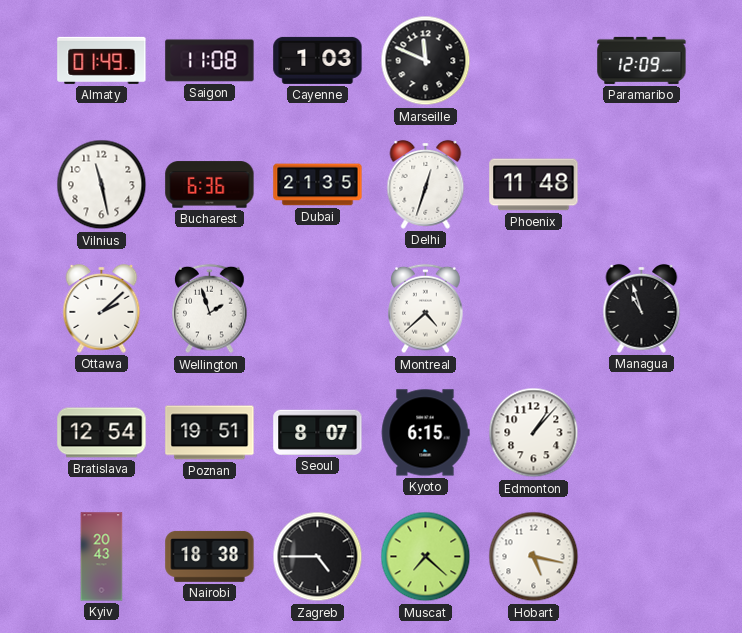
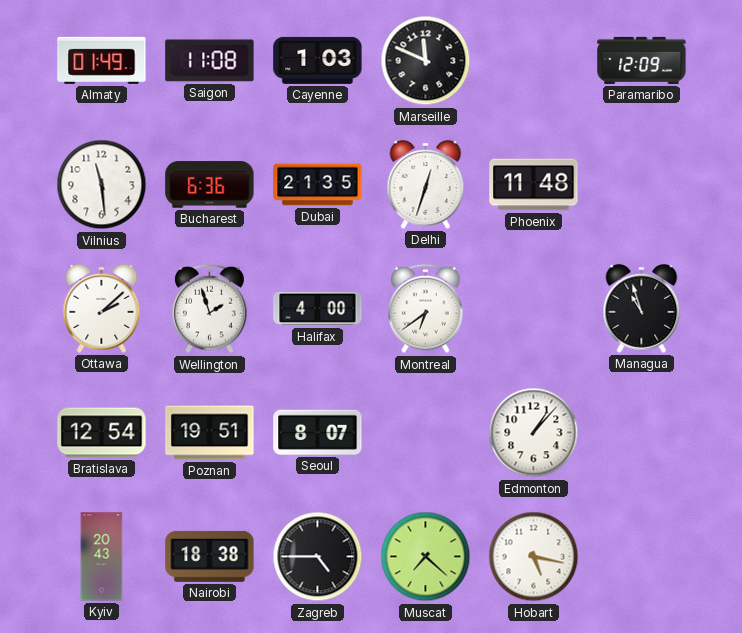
Vilnius: 11:28 -> 11:29 (102, 185)
Halifax: none -> 4:00 (318, 309)
Montreal: 4:38 -> 6:39 (426, 309)
Kyoto: 6:15 -> none (425, 433)
